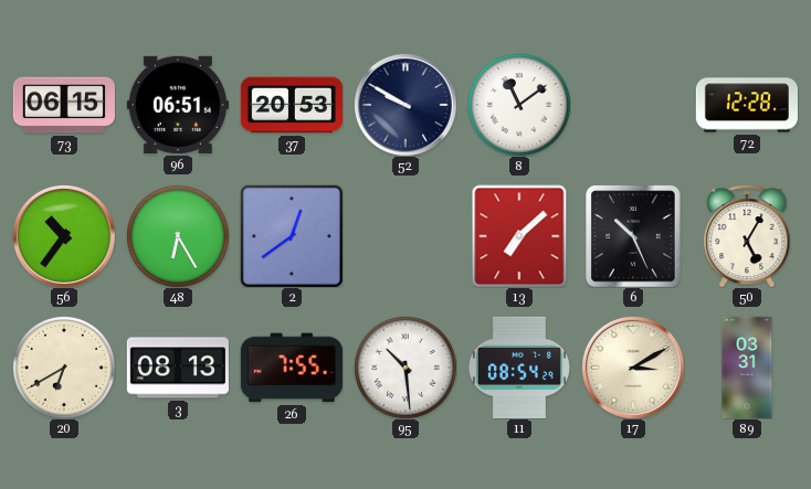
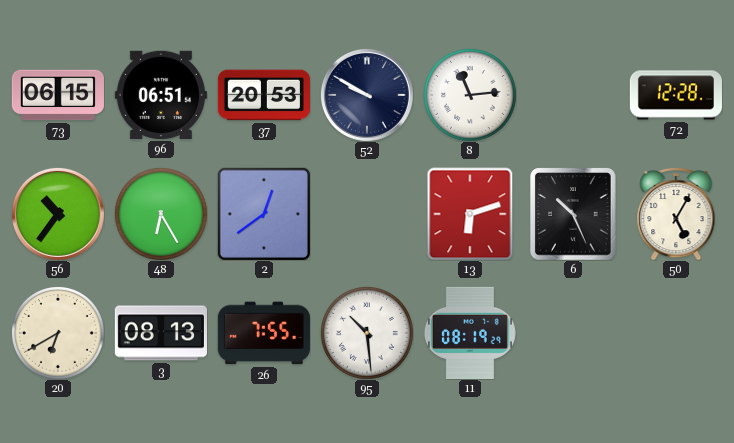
8: 11:09 -> 11:14 (470, 95)
13: 7:08 -> 6:12 (470, 214)
11: 08:54 -> 08:19 (470, 333)
17: 3:10 -> none (633, 368)
89: 03:31 -> none (747, 366)
